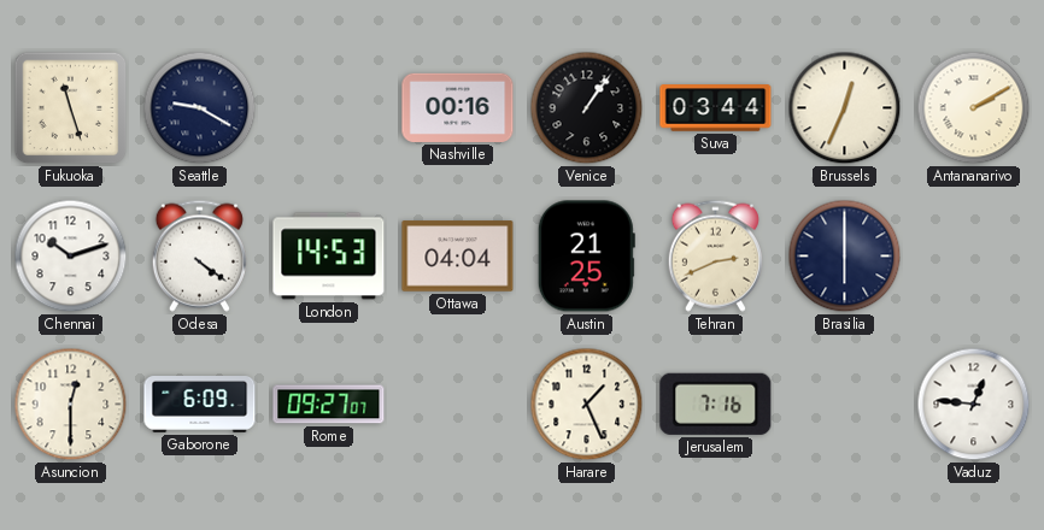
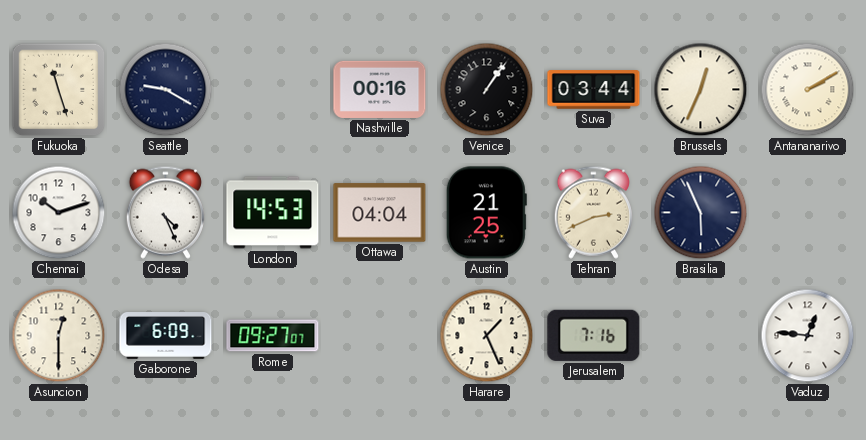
Odesa: 4:21 -> 4:26 (165, 212)
Brasilia: 6:00 -> 5:56 (701, 213)
